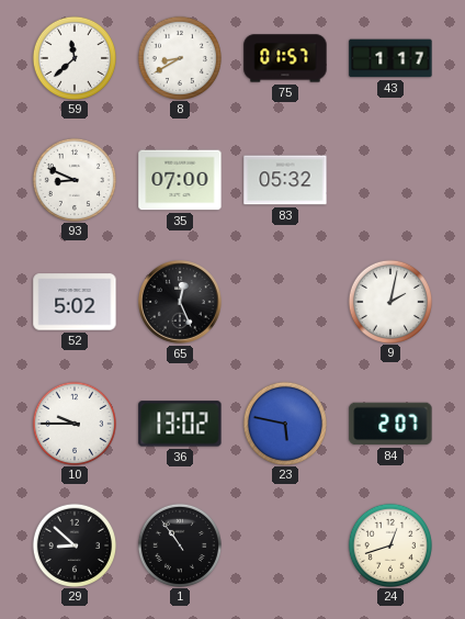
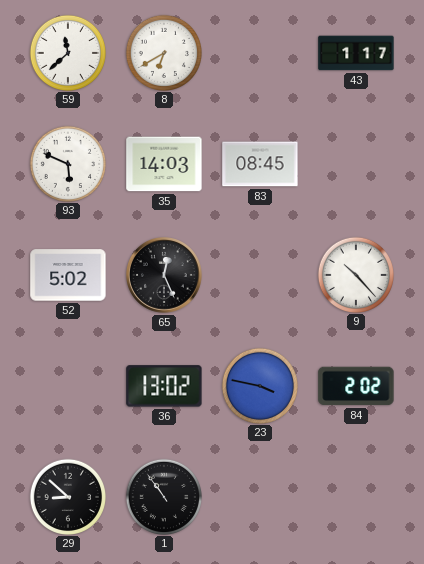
8: 8:40 -> 6:40 (163, 52)
75: 01:57 -> none (285, 58)
93: 8:49 -> 5:49 (67, 163)
35: 07:00 -> 14:03 (164, 164)
83: 05:32 -> 08:45 (260, 164)
9: 2:02 -> 10:23 (355, 274)
10: 9:45 -> none (73, 423)
23: 5:47 -> 3:47 (259, 385)
84: 2:07 -> 2:02 (356, 386)
24: 12:42 -> none (389, 544)
